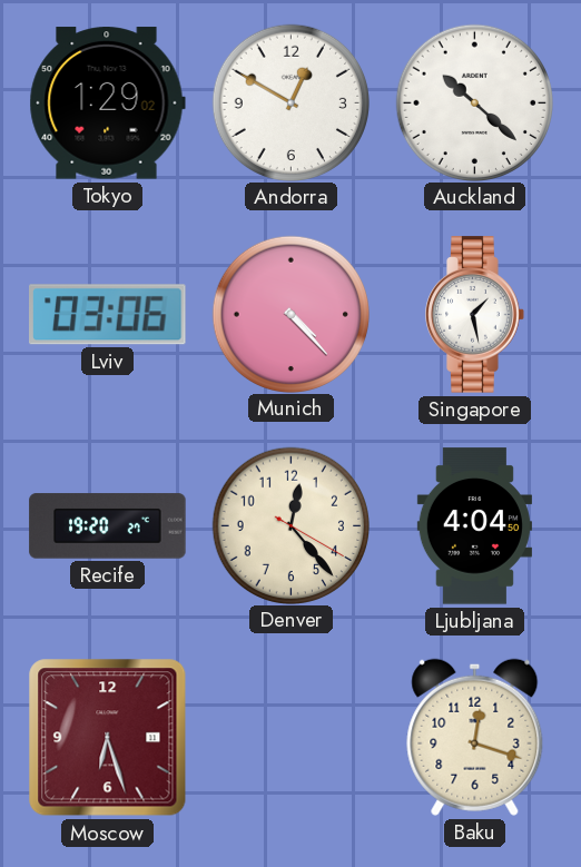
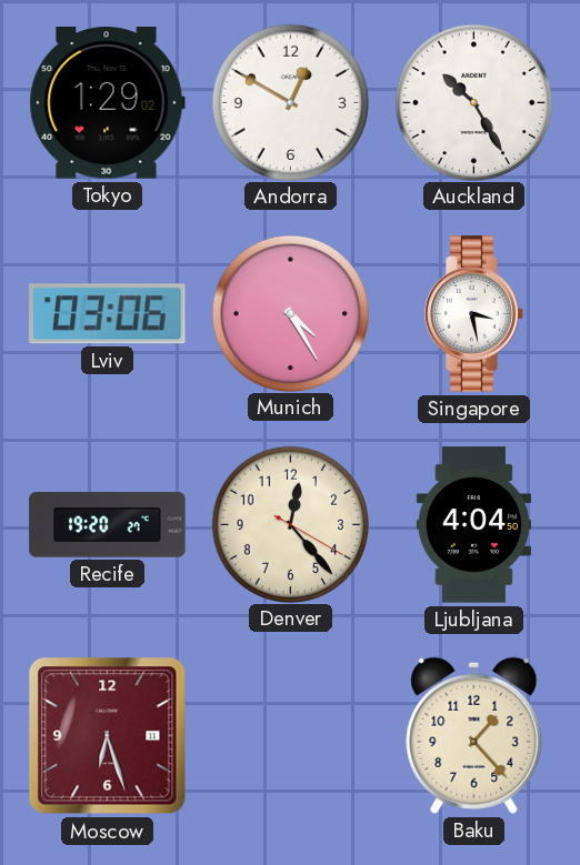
Auckland: 10:22 -> 10:25 (473, 102)
Munich: 4:23 -> 4:25 (290, 313)
Singapore: 1:28 -> 3:28 (474, 314)
Baku: 12:18 -> 1:23 (474, 735)
